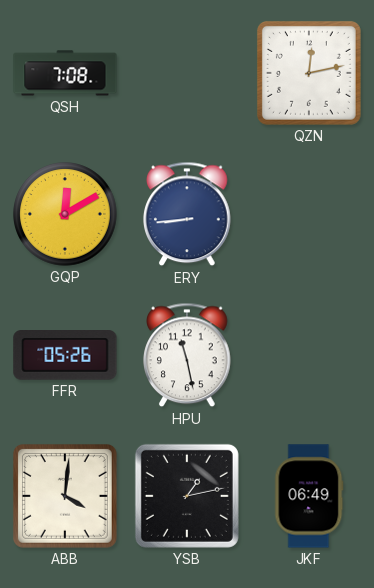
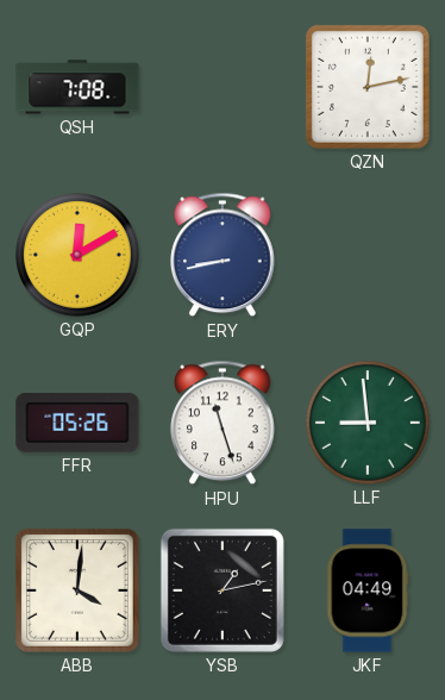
ERY: 8:44 -> 8:43 (224, 255)
HPU: 11:28 -> 11:27 (224, 423)
LLF: none -> 8:59 (369, 424)
JKF: 06:49 -> 04:49 (368, 590)
